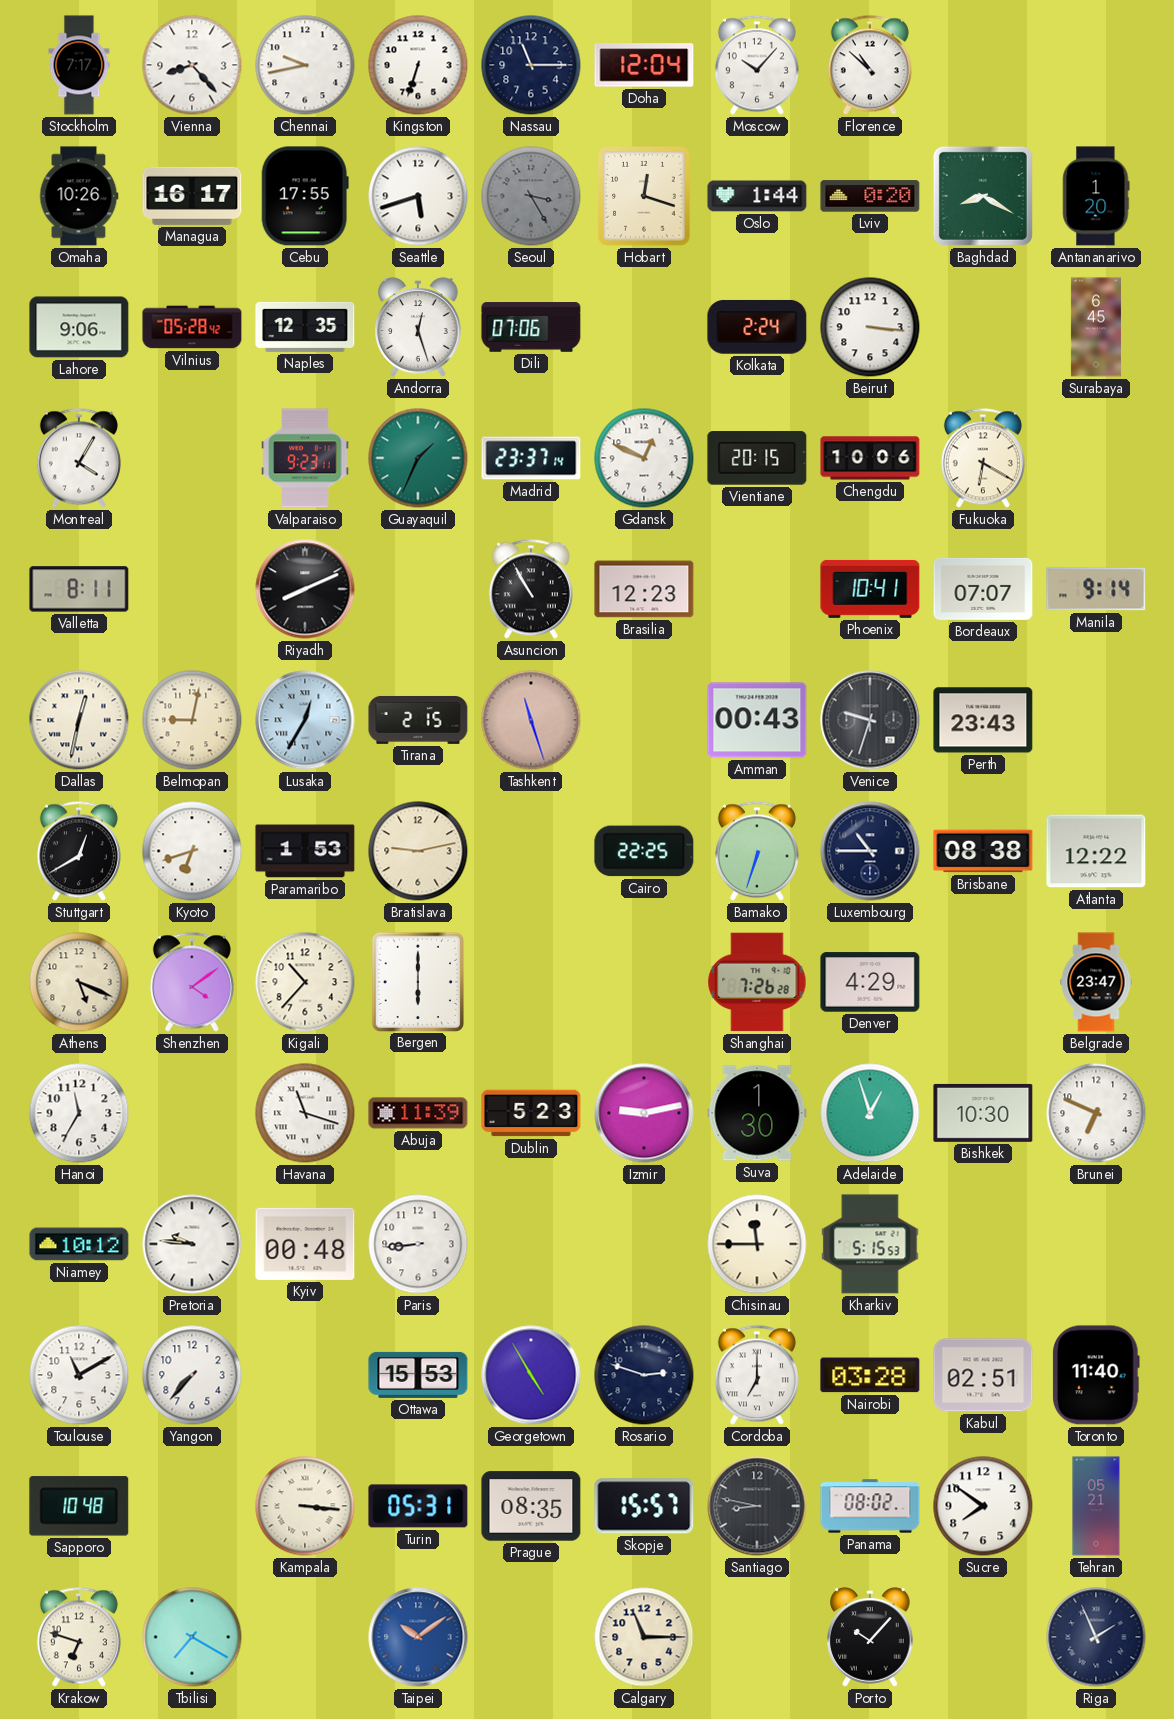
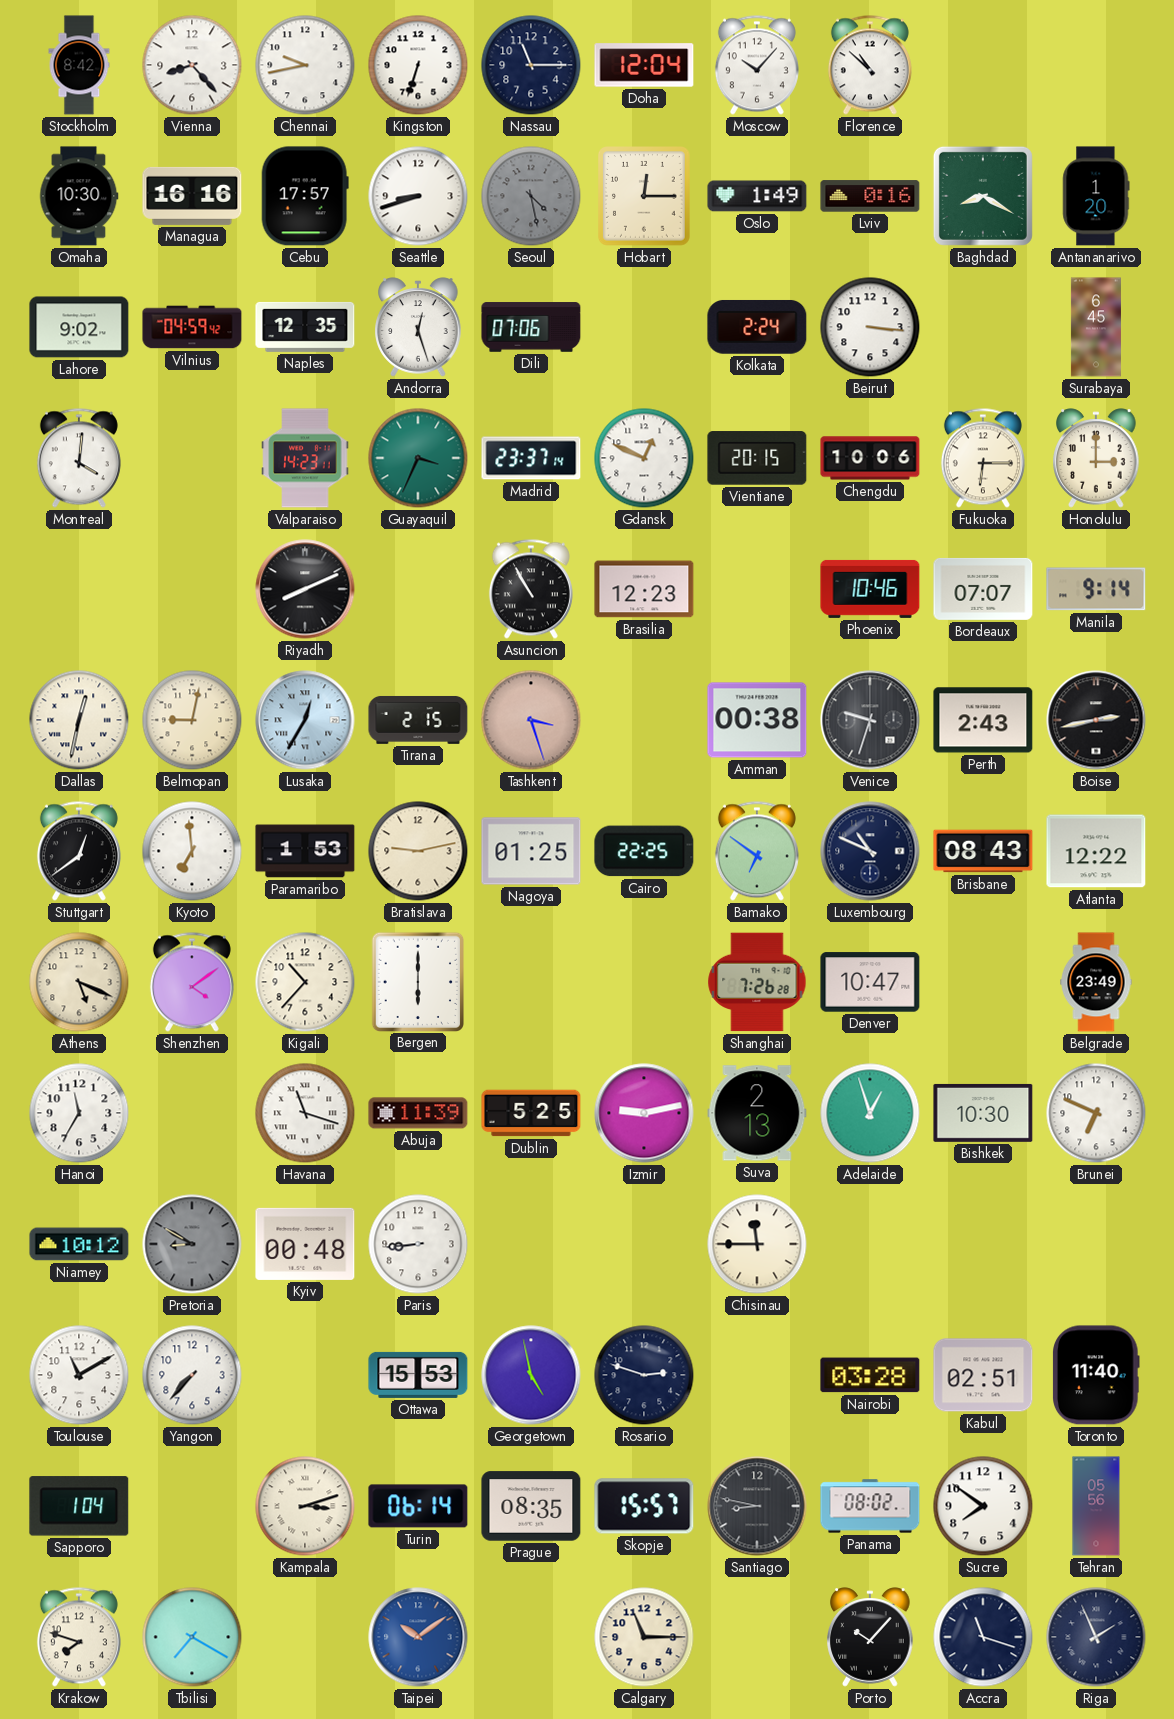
Stockholm: 7:17 -> 8:42 (79, 65)
Omaha: 10:26 -> 10:30 (79, 196)
Managua: 16:17 -> 16:16 (192, 196)
Cebu: 17:55 -> 17:57 (305, 196)
Seattle: 5:42 -> 8:42 (418, 196)
Seoul: 3:25 -> 4:28 (531, 196)
Hobart: 12:18 -> 12:15 (645, 197)
Oslo: 1:44 -> 1:49 (757, 196)
Lviv: 0:20 -> 0:16 (870, 196)
Lahore: 9:06 -> 9:02 (79, 327)
Vilnius: 05:28 -> 04:59 (192, 327)
Montreal: 4:05 -> 4:01 (79, 458)
Valparaiso: 9:23 -> 14:23 (305, 458)
Guayaquil: 1:34 -> 3:34 (418, 458)
Fukuoka: 6:20 -> 6:15 (983, 458)
Honolulu: none -> 3:00 (1096, 458)
Valletta: 8:11 -> none (79, 589)
Phoenix: 10:41 -> 10:46 (870, 589)
Tashkent: 11:27 -> 3:27 (531, 720)
Amman: 00:43 -> 00:38 (757, 720)
Perth: 23:43 -> 2:43 (983, 720)
Boise: none -> 2:43 (1096, 720)
Stuttgart: 12:40 -> 12:39 (79, 851)
Kyoto: 6:42 -> 6:59 (192, 851)
Nagoya: none -> 01:25 (531, 851)
Bamako: 6:33 -> 6:51 (757, 851)
Luxembourg: 10:45 -> 10:49 (870, 851)
Brisbane: 08:38 -> 08:43 (983, 851)
Denver: 4:29 -> 10:47 (870, 982)
Belgrade: 23:47 -> 23:49 (1096, 982)
Dublin: 5:23 -> 5:25 (531, 1113)
Suva: 1:30 -> 2:13 (757, 1113)
Pretoria: 9:46 -> 8:50 (192, 1244)
Pretoria dial: white -> grey (192, 1244)
Kharkiv: 5:15 -> none (870, 1244)
Georgetown: 4:55 -> 4:58 (531, 1375)
Cordoba: 7:00 -> none (757, 1375)
Sapporo: 10:48 -> 1:04 (79, 1506)
Kampala: 3:16 -> 3:12 (305, 1506)
Turin: 05:31 -> 06:14 (418, 1506)
Tehran: 05:21 -> 05:56 (1096, 1506)
Krakow: 6:48 -> 7:48 (79, 1637)
Accra: none -> 11:18 (983, 1637)
